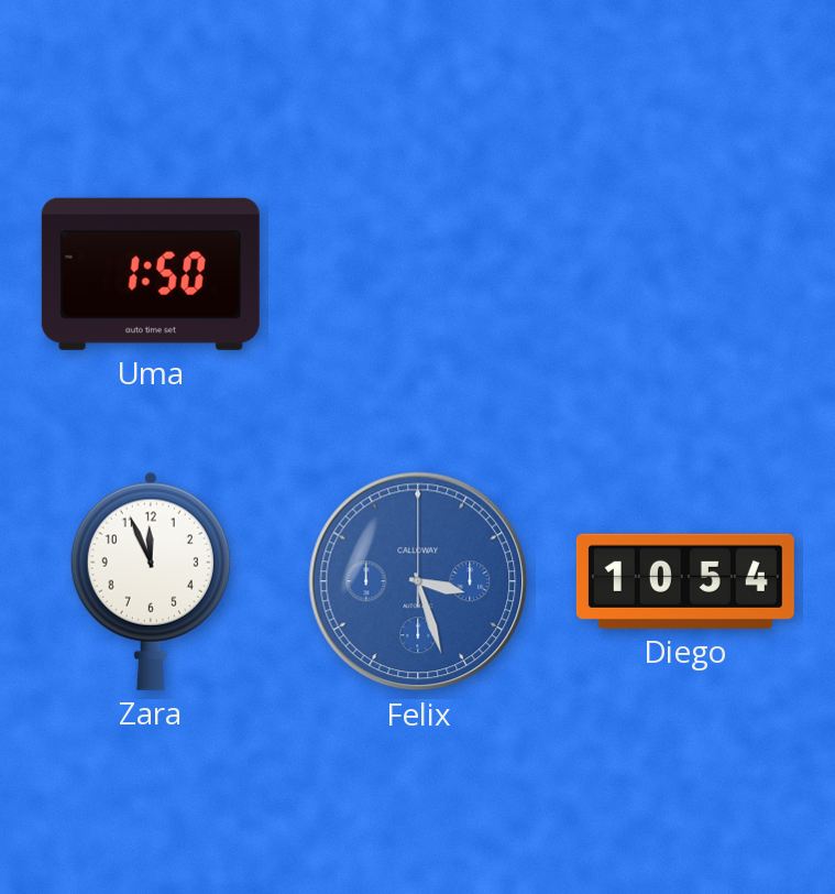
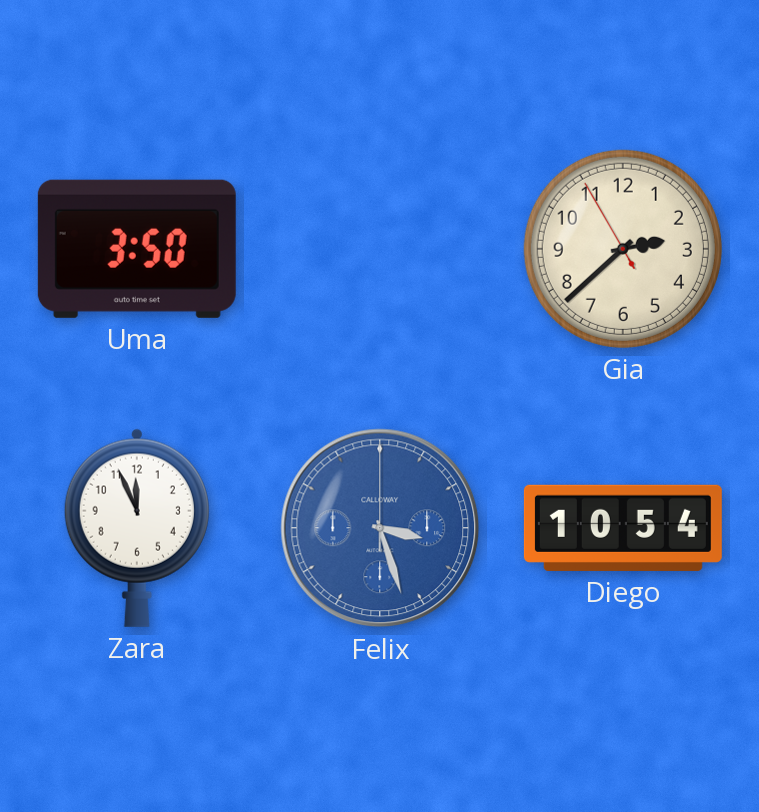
Uma: 1:50 -> 3:50 (137, 249)
Gia: none -> 2:37 (623, 249)
